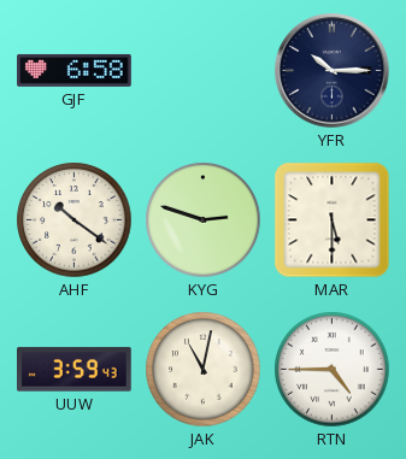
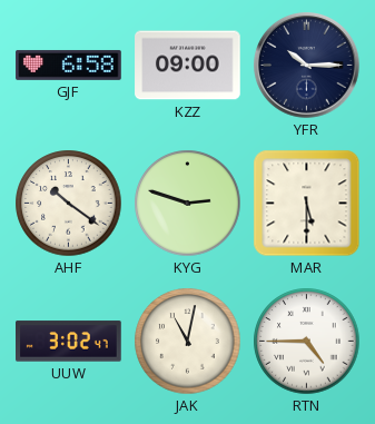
KZZ: none -> 09:00 (188, 66)
UUW: 3:59 -> 3:02 (69, 342)
